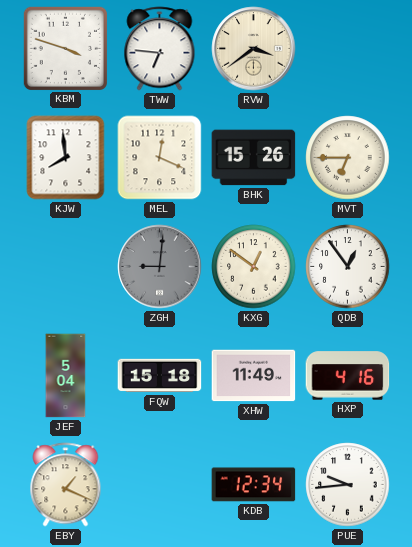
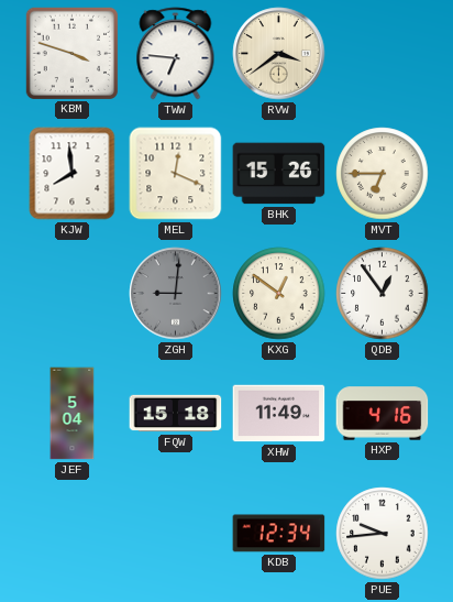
EBY: 1:19 -> none (66, 485)
